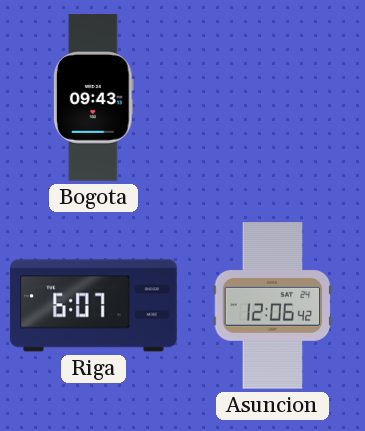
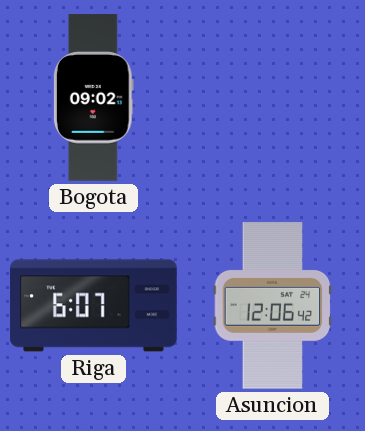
Bogota: 09:43 -> 09:02 (93, 98)
